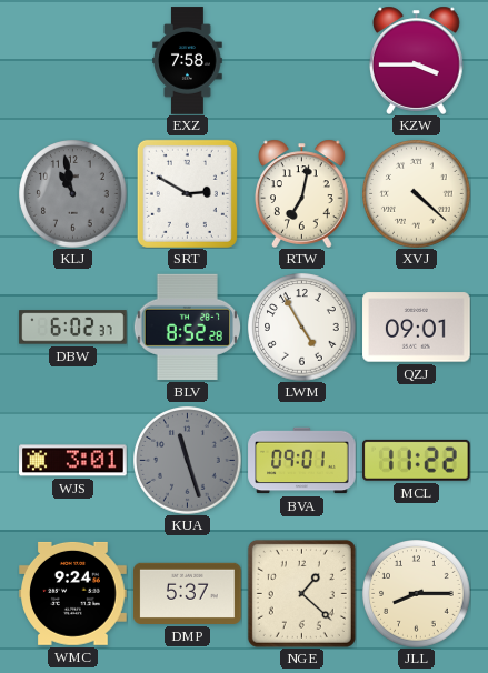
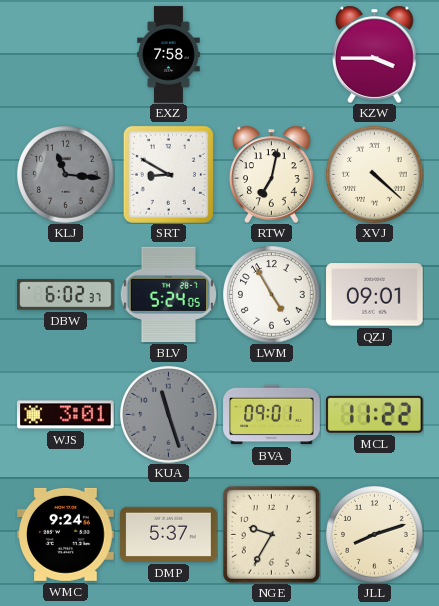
KLJ: 10:58 -> 11:16 (66, 175)
SRT: 2:50 -> 8:50 (168, 174)
BLV: 8:52 -> 5:24 (168, 294)
NGE: 1:22 -> 9:35 (271, 534)
JLL: 8:15 -> 8:12 (375, 535)
